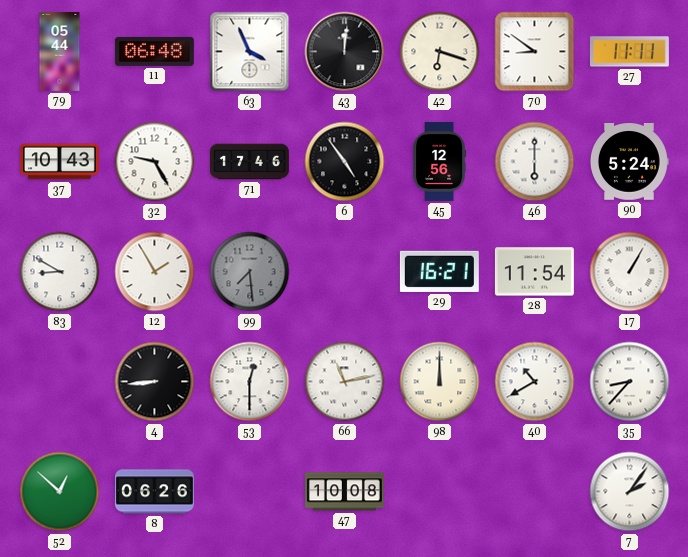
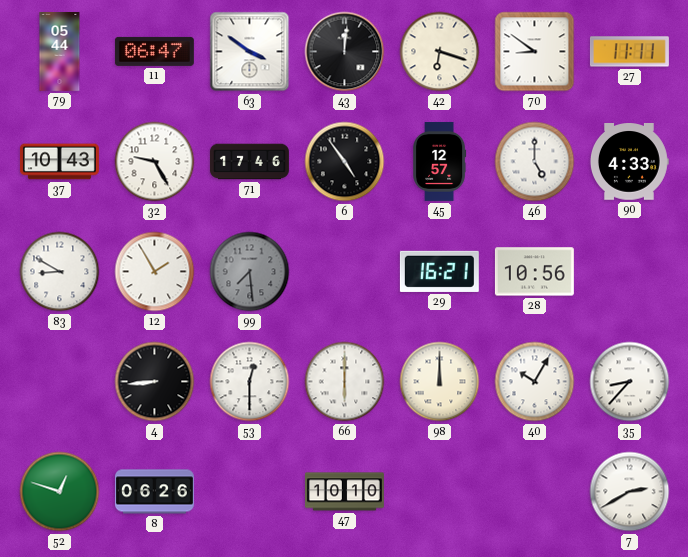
11: 06:48 -> 06:47 (154, 51)
63: 3:56 -> 3:51 (250, 52)
45: 12:56 -> 12:57 (440, 161)
46: 6:00 -> 5:00 (535, 162)
90: 5:24 -> 4:33 (630, 162)
28: 11:54 -> 10:56 (534, 272)
17: 1:05 -> none (630, 272)
66: 11:13 -> 6:00 (345, 382)
40: 10:40 -> 10:05 (535, 382)
52: 12:52 -> 12:48 (60, 492)
47: 10:08 -> 10:10 (344, 492)
7: 2:06 -> 2:40 (630, 492)
